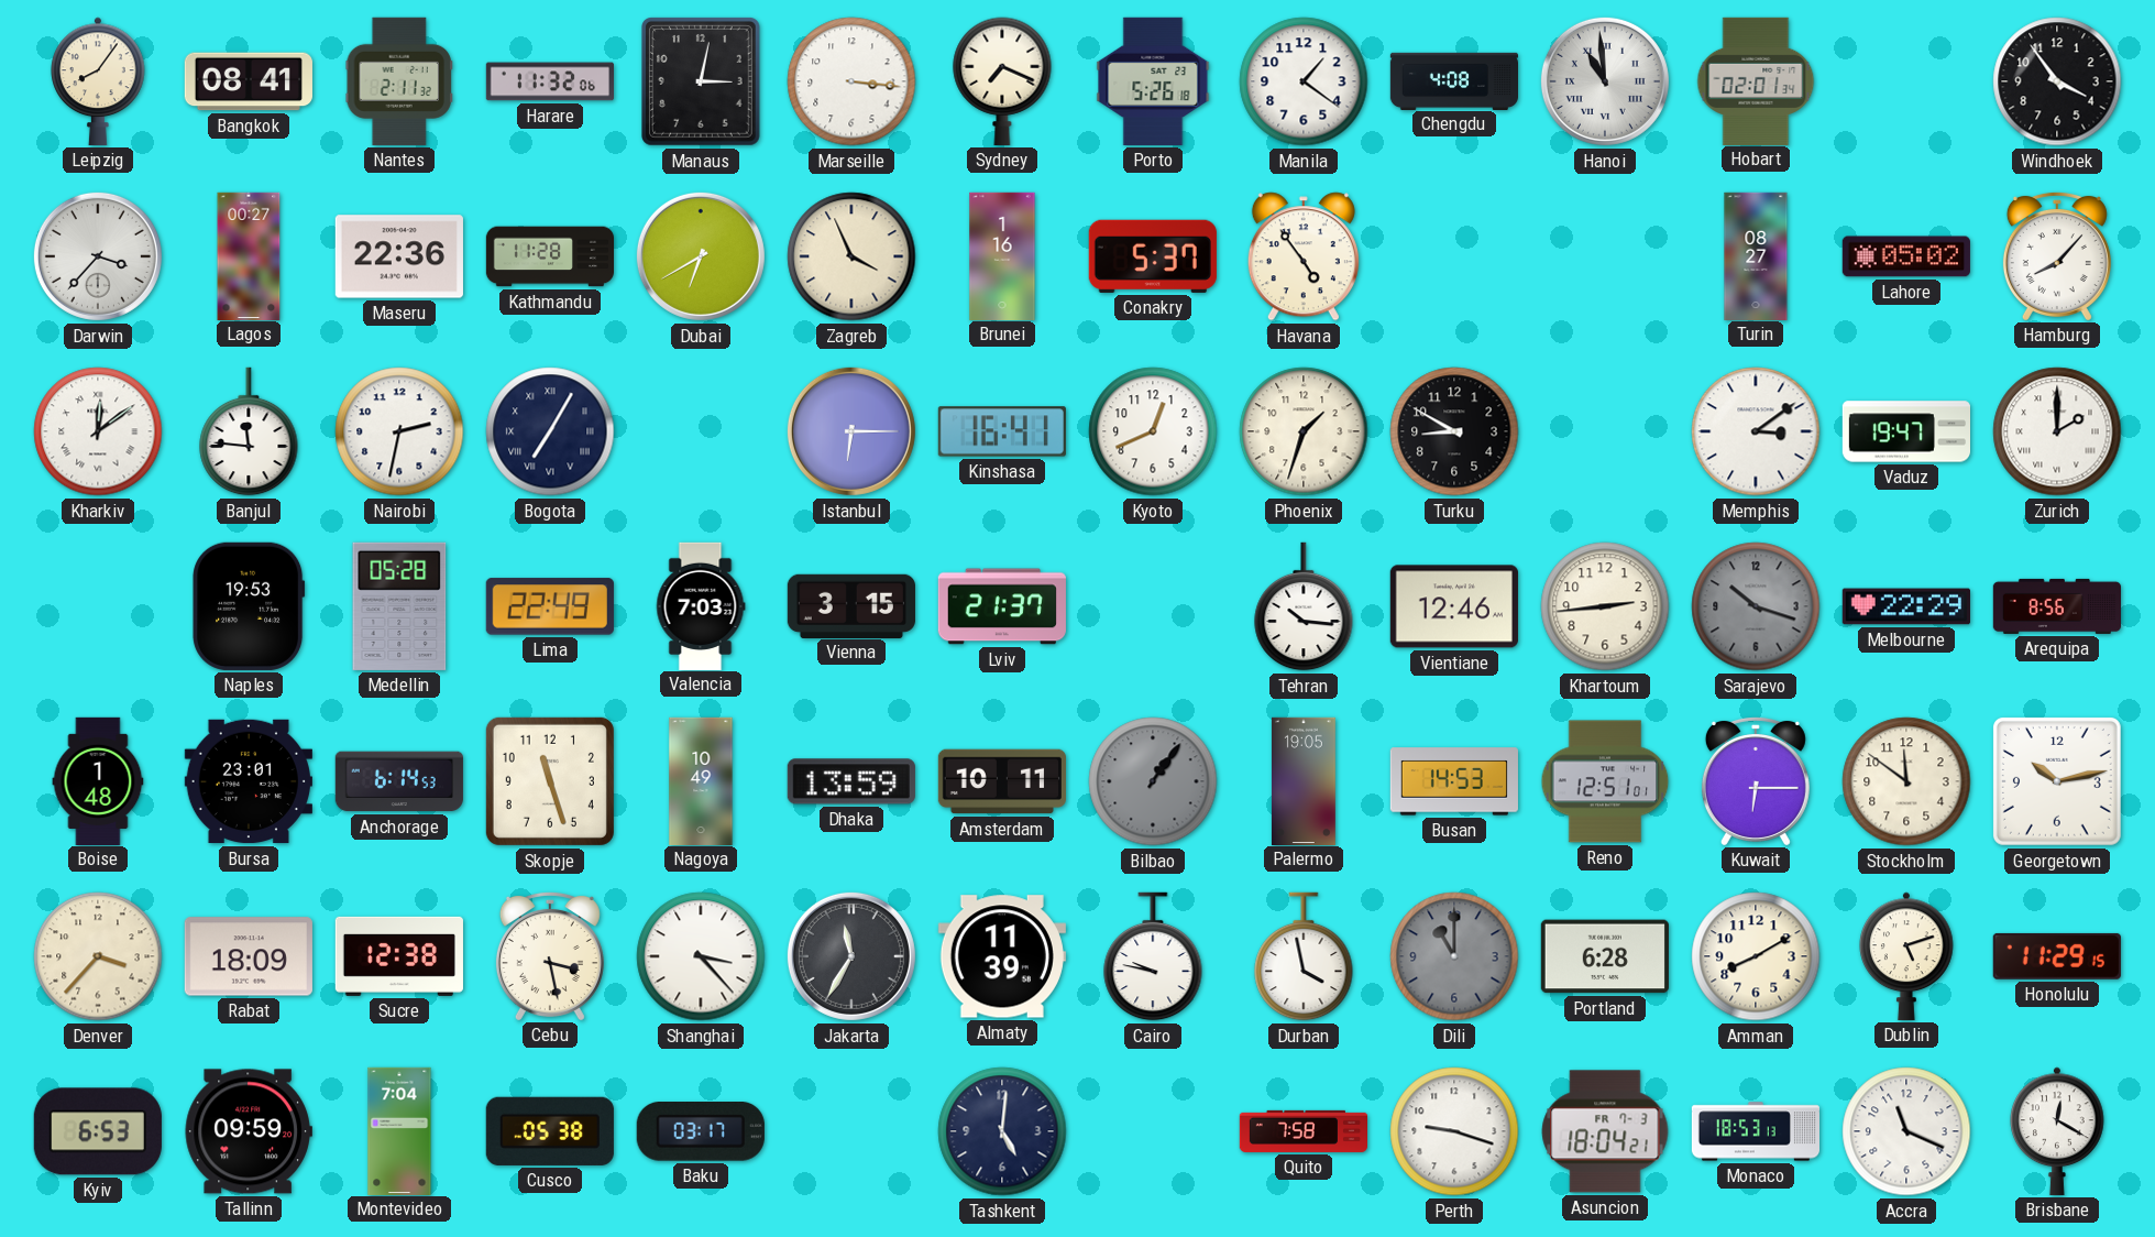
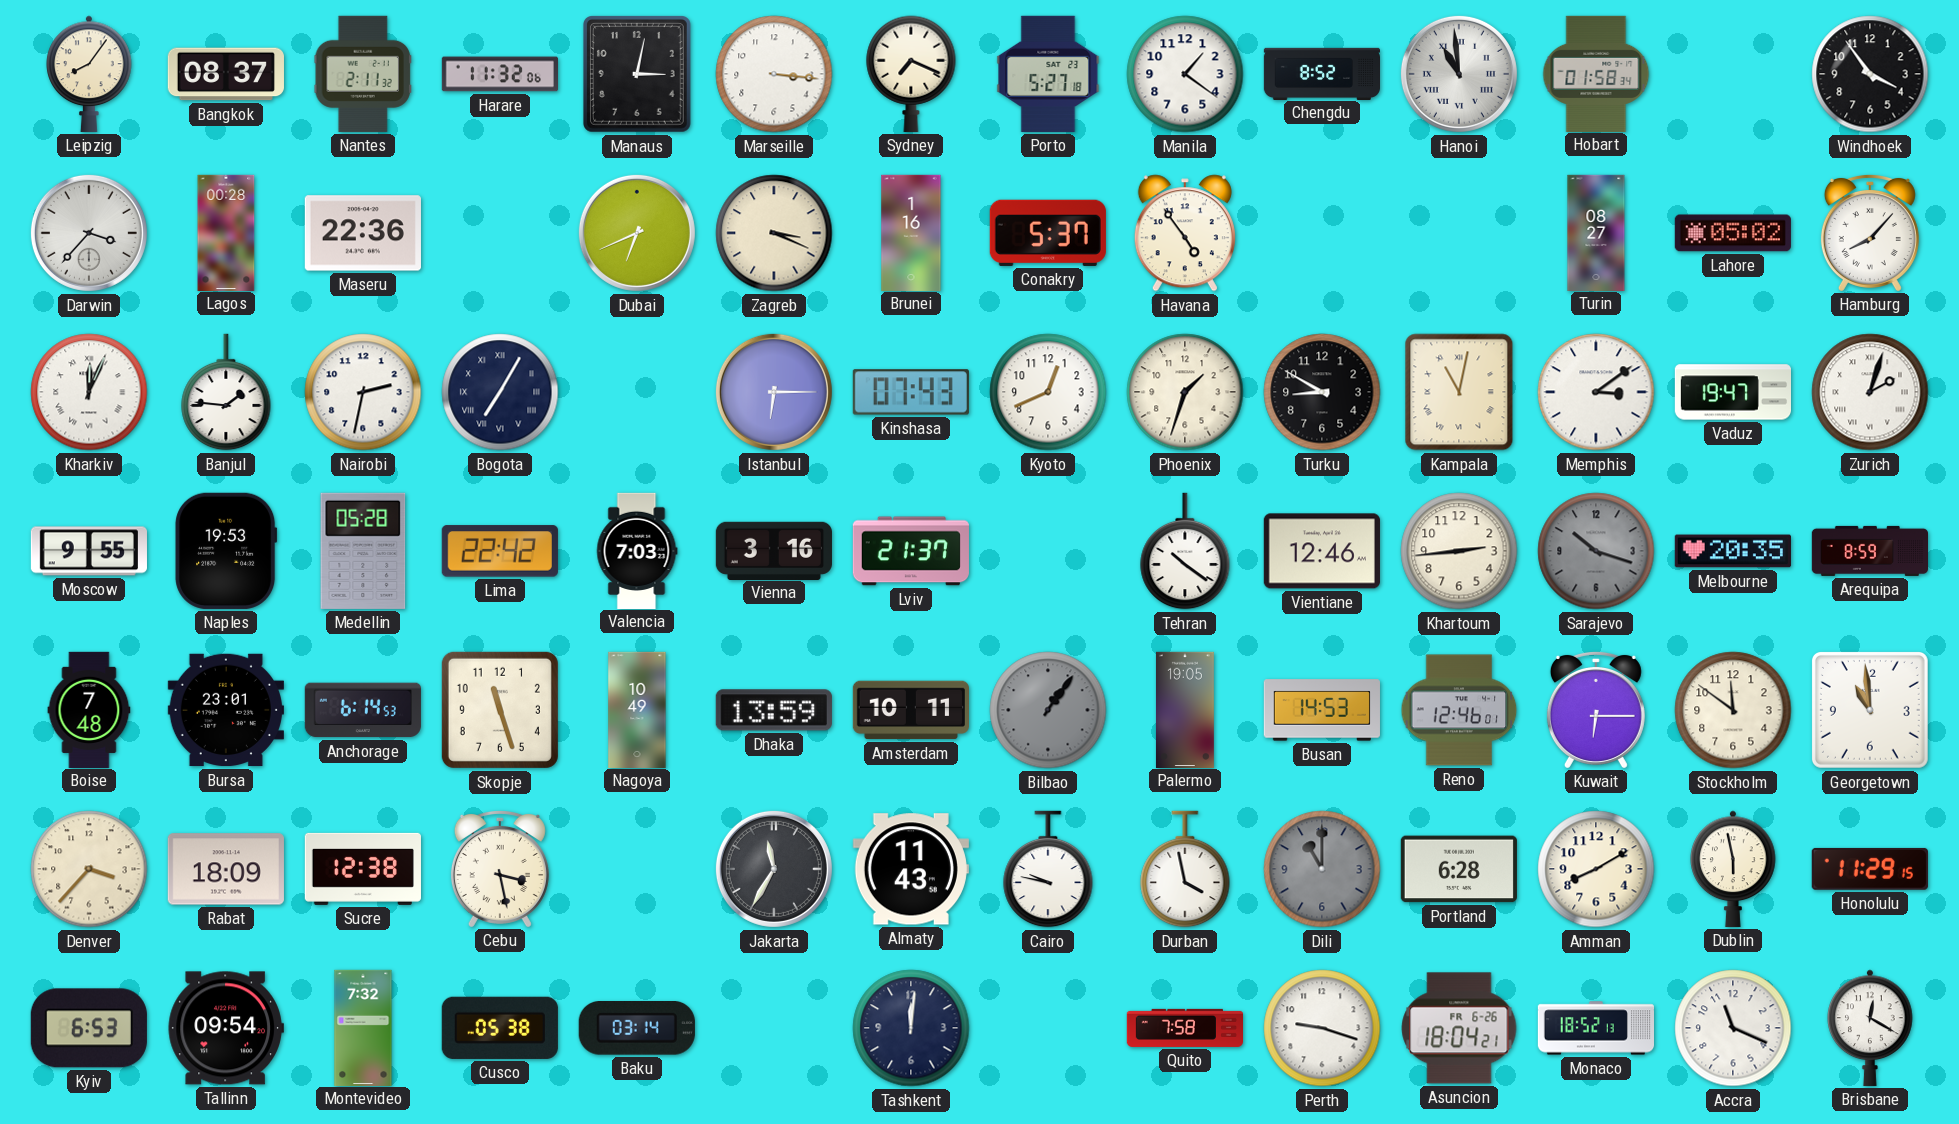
Bangkok: 08:41 -> 08:37 (226, 74)
Porto: 5:26 -> 5:27 (1048, 74)
Chengdu: 4:08 -> 8:52 (1321, 73)
Hobart: 02:01 -> 01:58 (1596, 73)
Lagos: 00:27 -> 00:28 (226, 232)
Kathmandu: 11:28 -> none (549, 256)
Dubai: 6:40 -> 6:41 (637, 233)
Zagreb: 3:56 -> 3:19 (774, 233)
Kharkiv: 12:09 -> 12:04 (89, 392)
Banjul: 11:46 -> 1:46 (226, 392)
Kinshasa: 16:41 -> 07:43 (911, 392)
Kampala: none -> 11:02 (1459, 392)
Zurich: 2:00 -> 2:03 (1870, 392)
Moscow: none -> 9:55 (89, 551)
Lima: 22:49 -> 22:42 (500, 551)
Vienna: 3:15 -> 3:16 (774, 550)
Tehran: 10:16 -> 10:21 (1185, 551)
Melbourne: 22:29 -> 20:35 (1733, 551)
Arequipa: 8:56 -> 8:59 (1869, 551)
Boise: 1:48 -> 7:48 (89, 709)
Reno: 12:51 -> 12:46 (1459, 710)
Georgetown: 10:13 -> 10:59 (1870, 710)
Shanghai: 3:23 -> none (701, 956)
Almaty: 11:39 -> 11:43 (911, 869)
Dublin: 5:12 -> 5:58 (1733, 869)
Tallinn: 09:59 -> 09:54 (226, 1028)
Montevideo: 7:04 -> 7:32 (363, 1027)
Baku: 03:17 -> 03:14 (637, 1029)
Tashkent: 5:01 -> 12:01 (911, 1028)
Asuncion date: FR 7-3 -> FR 6-26 (1459, 1028)
Monaco: 18:53 -> 18:52 (1595, 1028)
